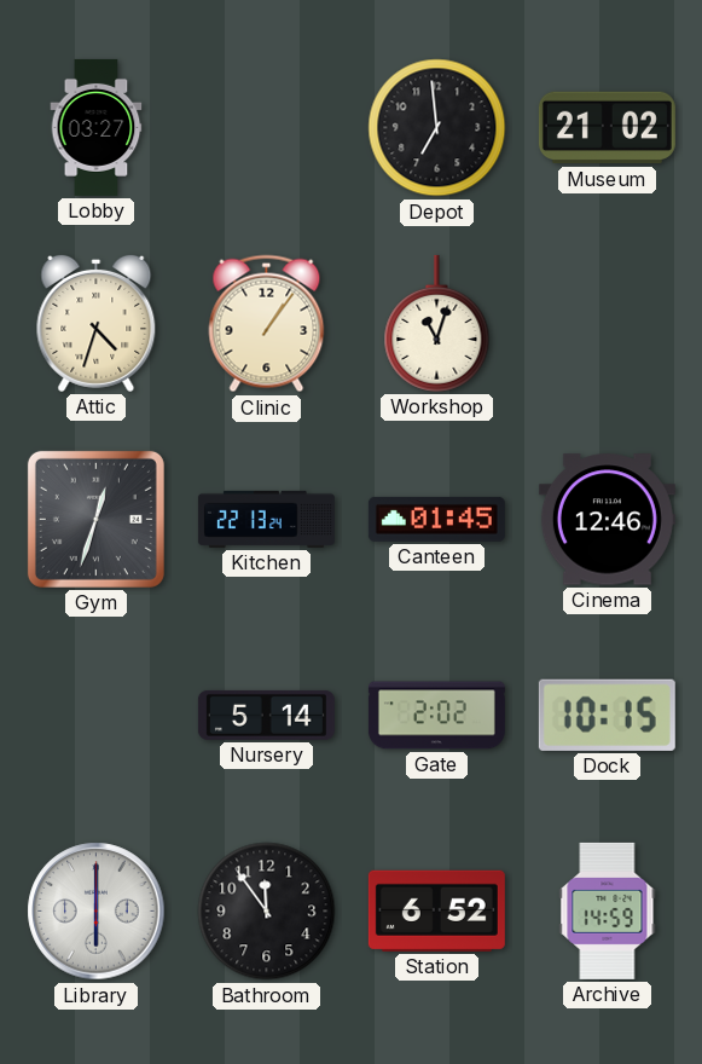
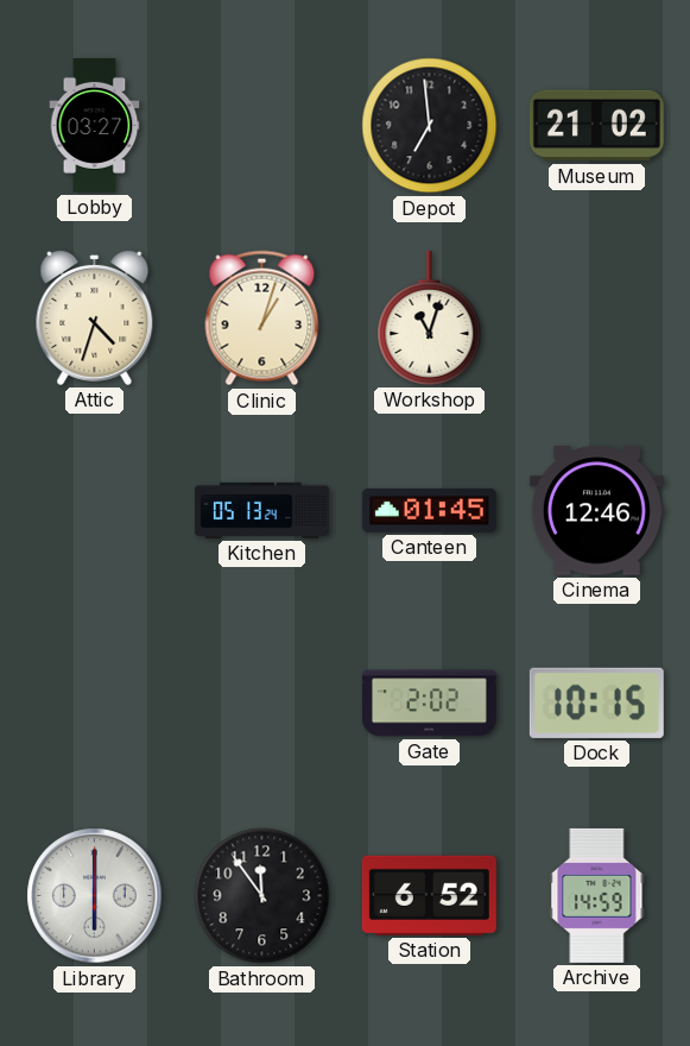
Clinic: 1:06 -> 1:03 (262, 319)
Gym: 12:33 -> none (95, 519)
Kitchen: 22:13 -> 05:13 (261, 510)
Nursery: 5:14 -> none (266, 715)
